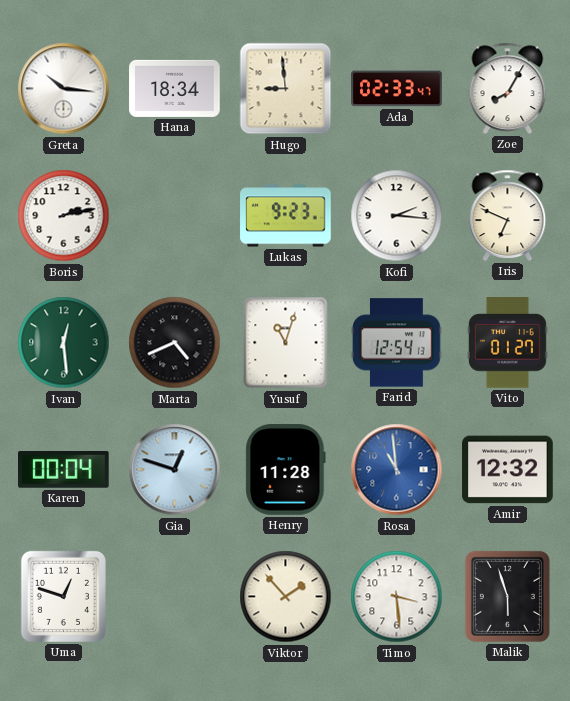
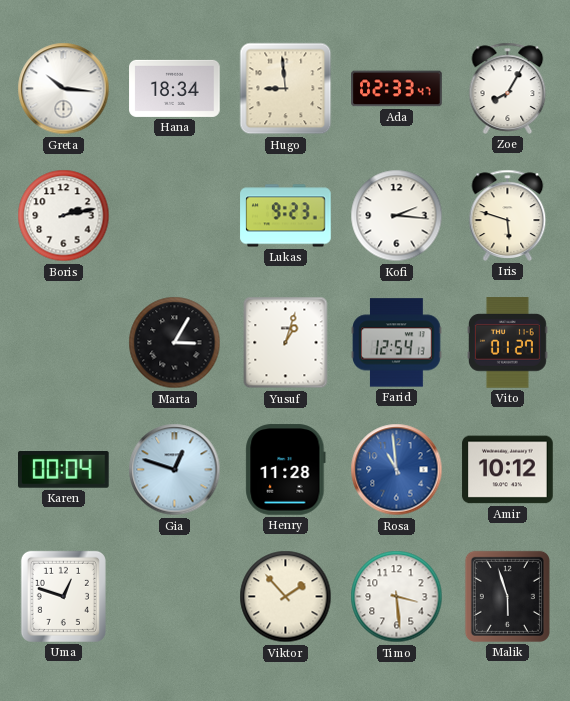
Iris: 6:49 -> 5:48 (508, 215)
Ivan: 12:29 -> none (64, 343)
Marta: 4:41 -> 3:05 (175, 343)
Yusuf: 11:03 -> 1:03 (286, 343)
Amir: 12:32 -> 10:12 (508, 470)
